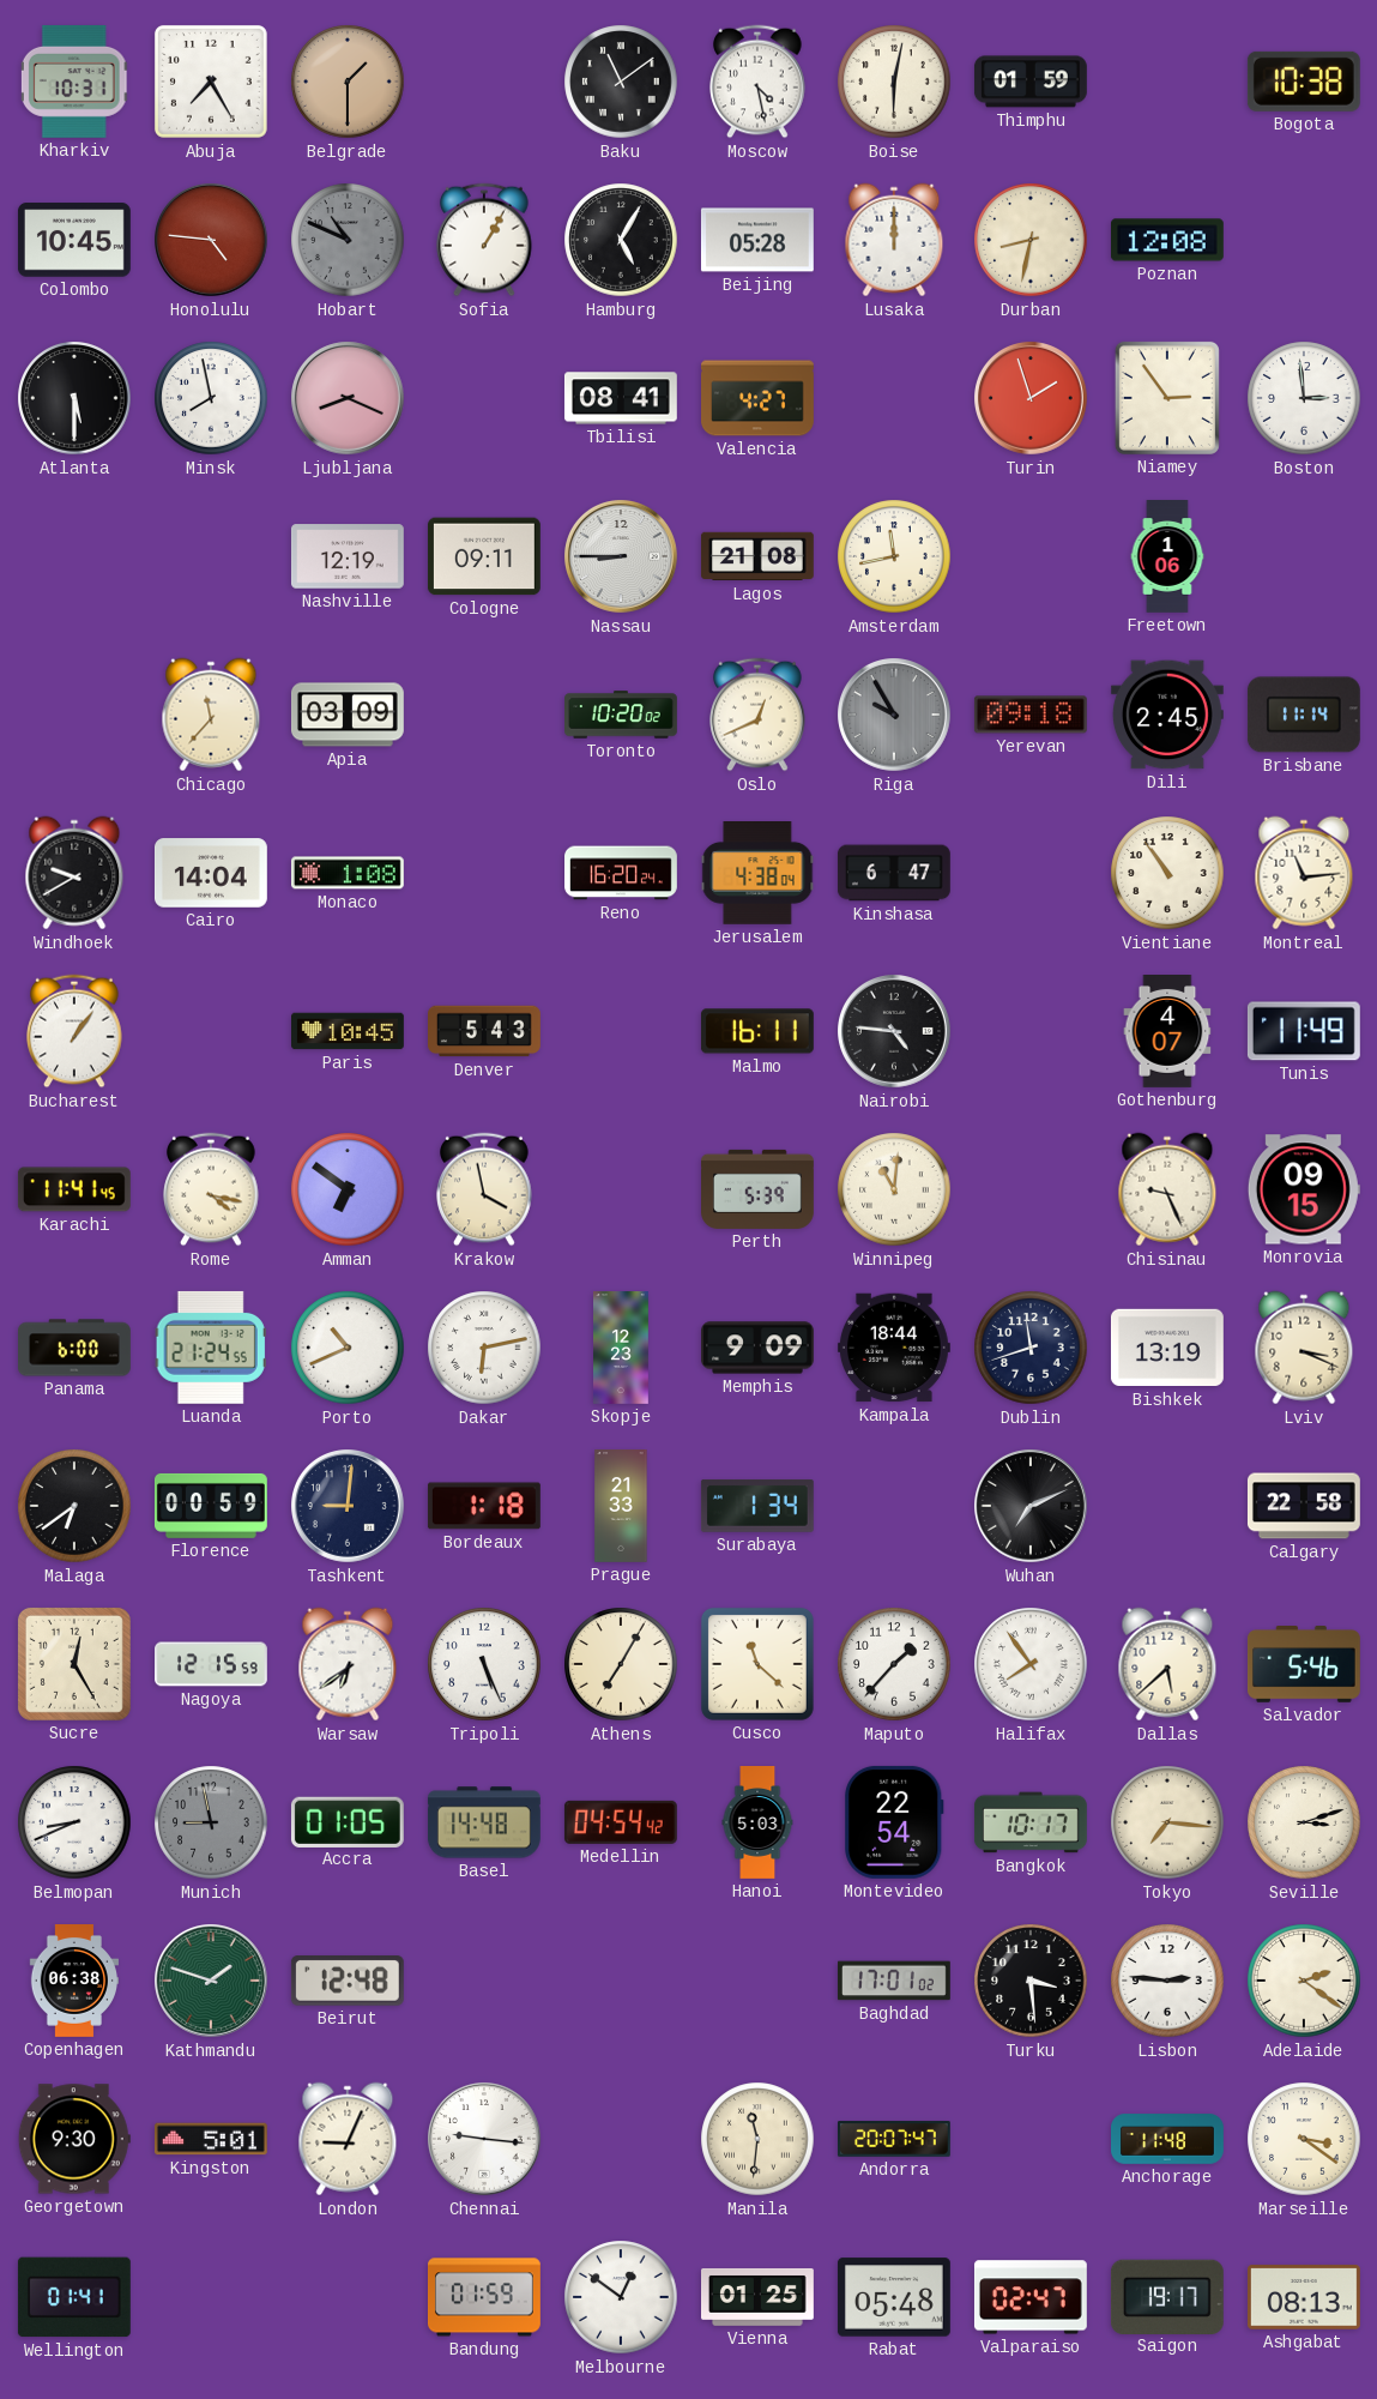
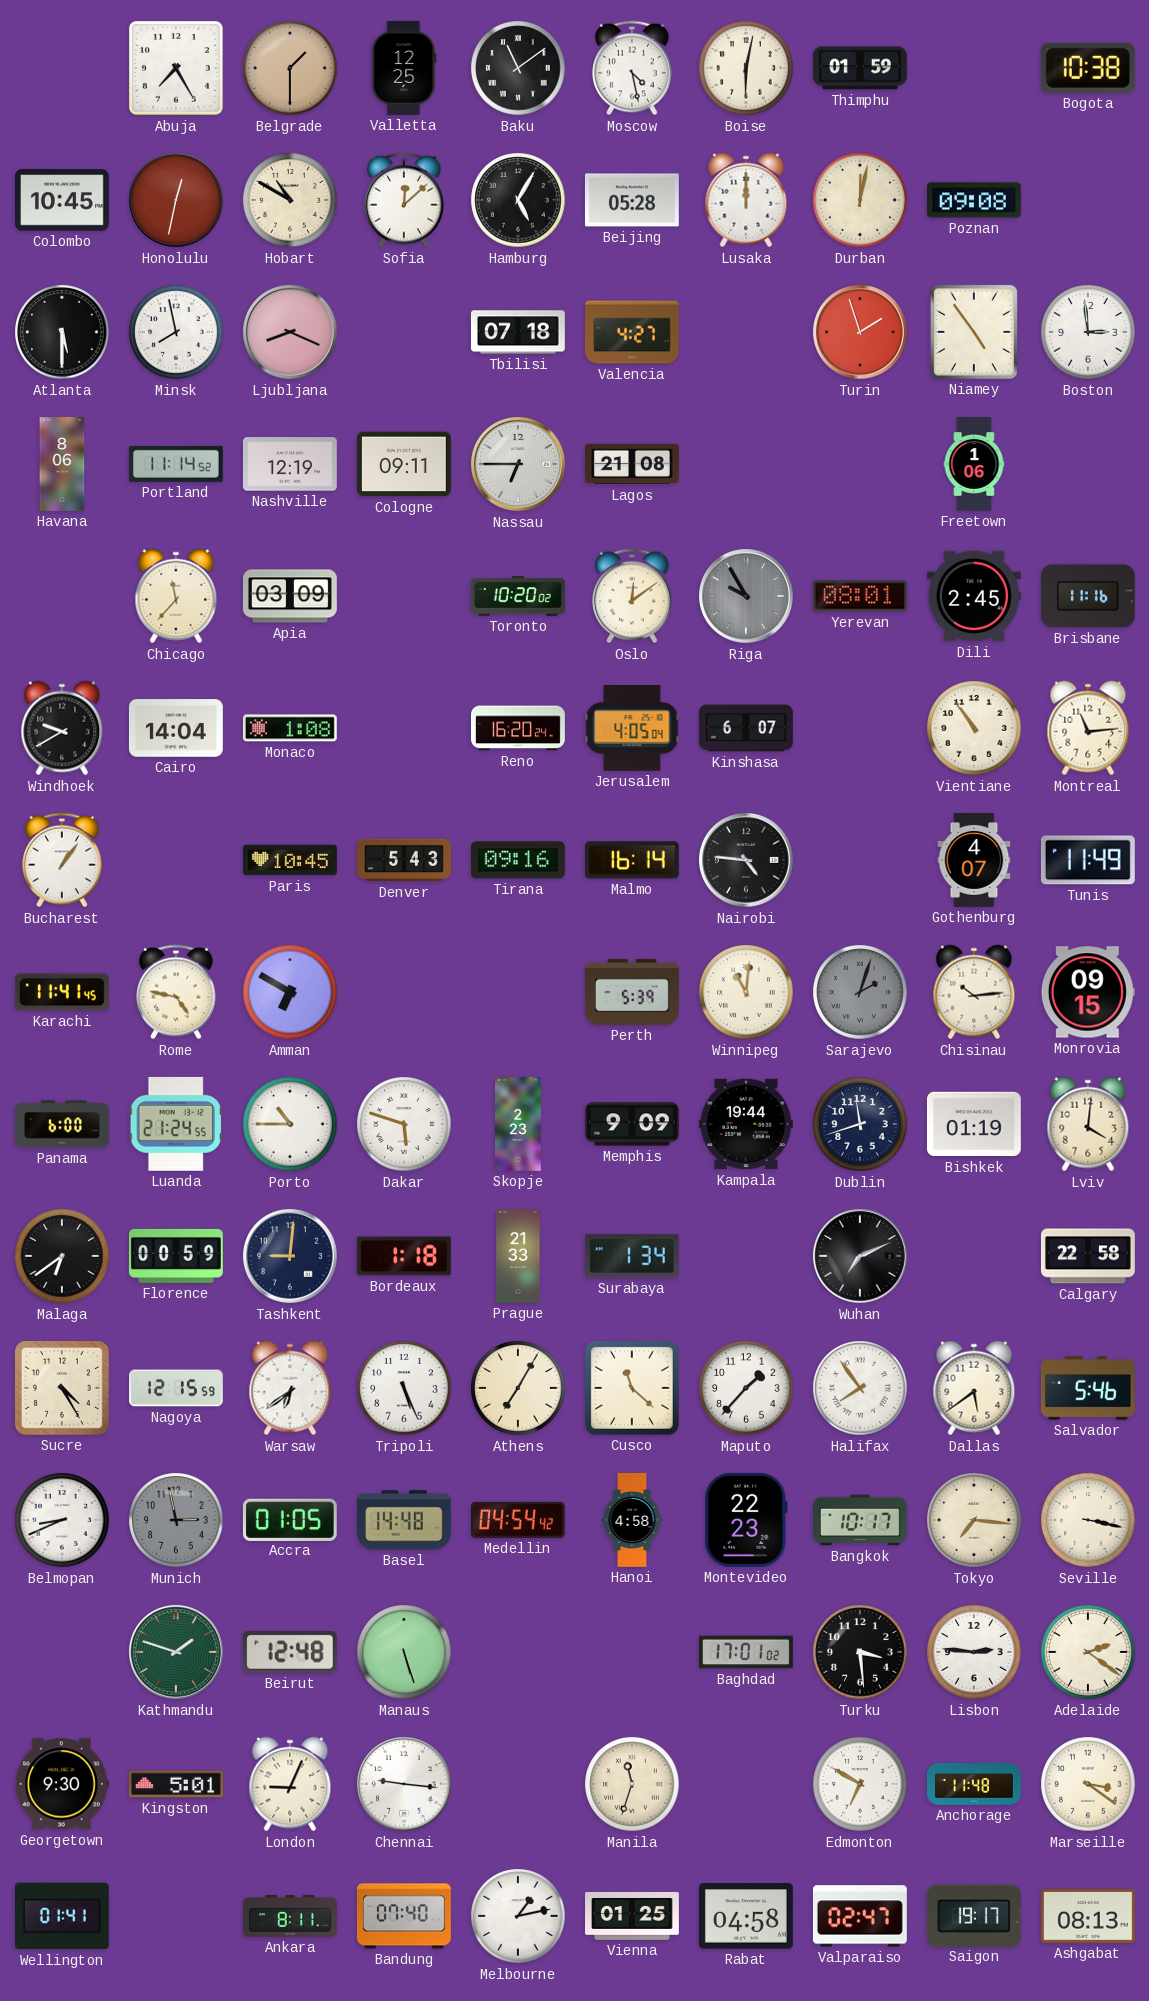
Kharkiv: 10:31 -> none (74, 82)
Valletta: none -> 12:25 (404, 68)
Honolulu: 4:46 -> 12:32 (177, 201)
Hobart: 10:49 -> 10:50 (290, 200)
Hobart dial: grey -> cream (290, 200)
Sofia: 1:05 -> 12:08 (404, 200)
Durban: 8:32 -> 12:02 (860, 200)
Poznan: 12:08 -> 09:08 (974, 200)
Tbilisi: 08:41 -> 07:18 (518, 332)
Niamey: 2:54 -> 4:54 (974, 332)
Havana: none -> 8:06 (62, 465)
Portland: none -> 11:14 (176, 464)
Nassau: 8:45 -> 6:45 (519, 465)
Amsterdam: 11:43 -> none (894, 556)
Oslo: 12:41 -> 12:09 (632, 596)
Yerevan: 09:18 -> 08:01 (860, 596)
Brisbane: 11:14 -> 11:16 (1088, 596)
Jerusalem: 4:38 -> 4:05 (632, 729)
Kinshasa: 6:47 -> 6:07 (746, 728)
Tirana: none -> 09:16 (518, 860)
Malmo: 16:11 -> 16:14 (632, 860)
Rome: 4:17 -> 4:47 (176, 992)
Amman: 6:51 -> 6:50 (290, 992)
Krakow: 3:58 -> none (484, 1189)
Sarajevo: none -> 2:03 (860, 992)
Chisinau: 9:26 -> 10:14 (974, 992)
Porto: 10:41 -> 10:45 (290, 1124)
Dakar: 6:13 -> 5:48 (404, 1124)
Skopje: 12:23 -> 2:23 (519, 1125)
Kampala: 18:44 -> 19:44 (746, 1124)
Bishkek: 13:19 -> 01:19 (974, 1124)
Lviv: 3:19 -> 4:01 (1088, 1124)
Sucre: 12:25 -> 4:25 (62, 1388)
Dallas: 5:38 -> 5:39 (974, 1388)
Munich: 8:58 -> 2:58 (176, 1520)
Hanoi: 5:03 -> 4:58 (632, 1521)
Montevideo: 22:54 -> 22:23 (746, 1520)
Seville: 3:12 -> 3:17 (1088, 1520)
Copenhagen: 06:38 -> none (73, 1982)
Manaus: none -> 5:27 (404, 1652)
Manila: 11:31 -> 11:33 (632, 1784)
Andorra: 20:07 -> none (894, 2139)
Edmonton: none -> 6:50 (860, 1784)
Ankara: none -> 8:11 (291, 1916)
Bandung: 01:59 -> 07:40 (405, 1916)
Melbourne: 12:51 -> 1:13 (518, 1916)
Rabat: 05:48 -> 04:58 (746, 1916)
